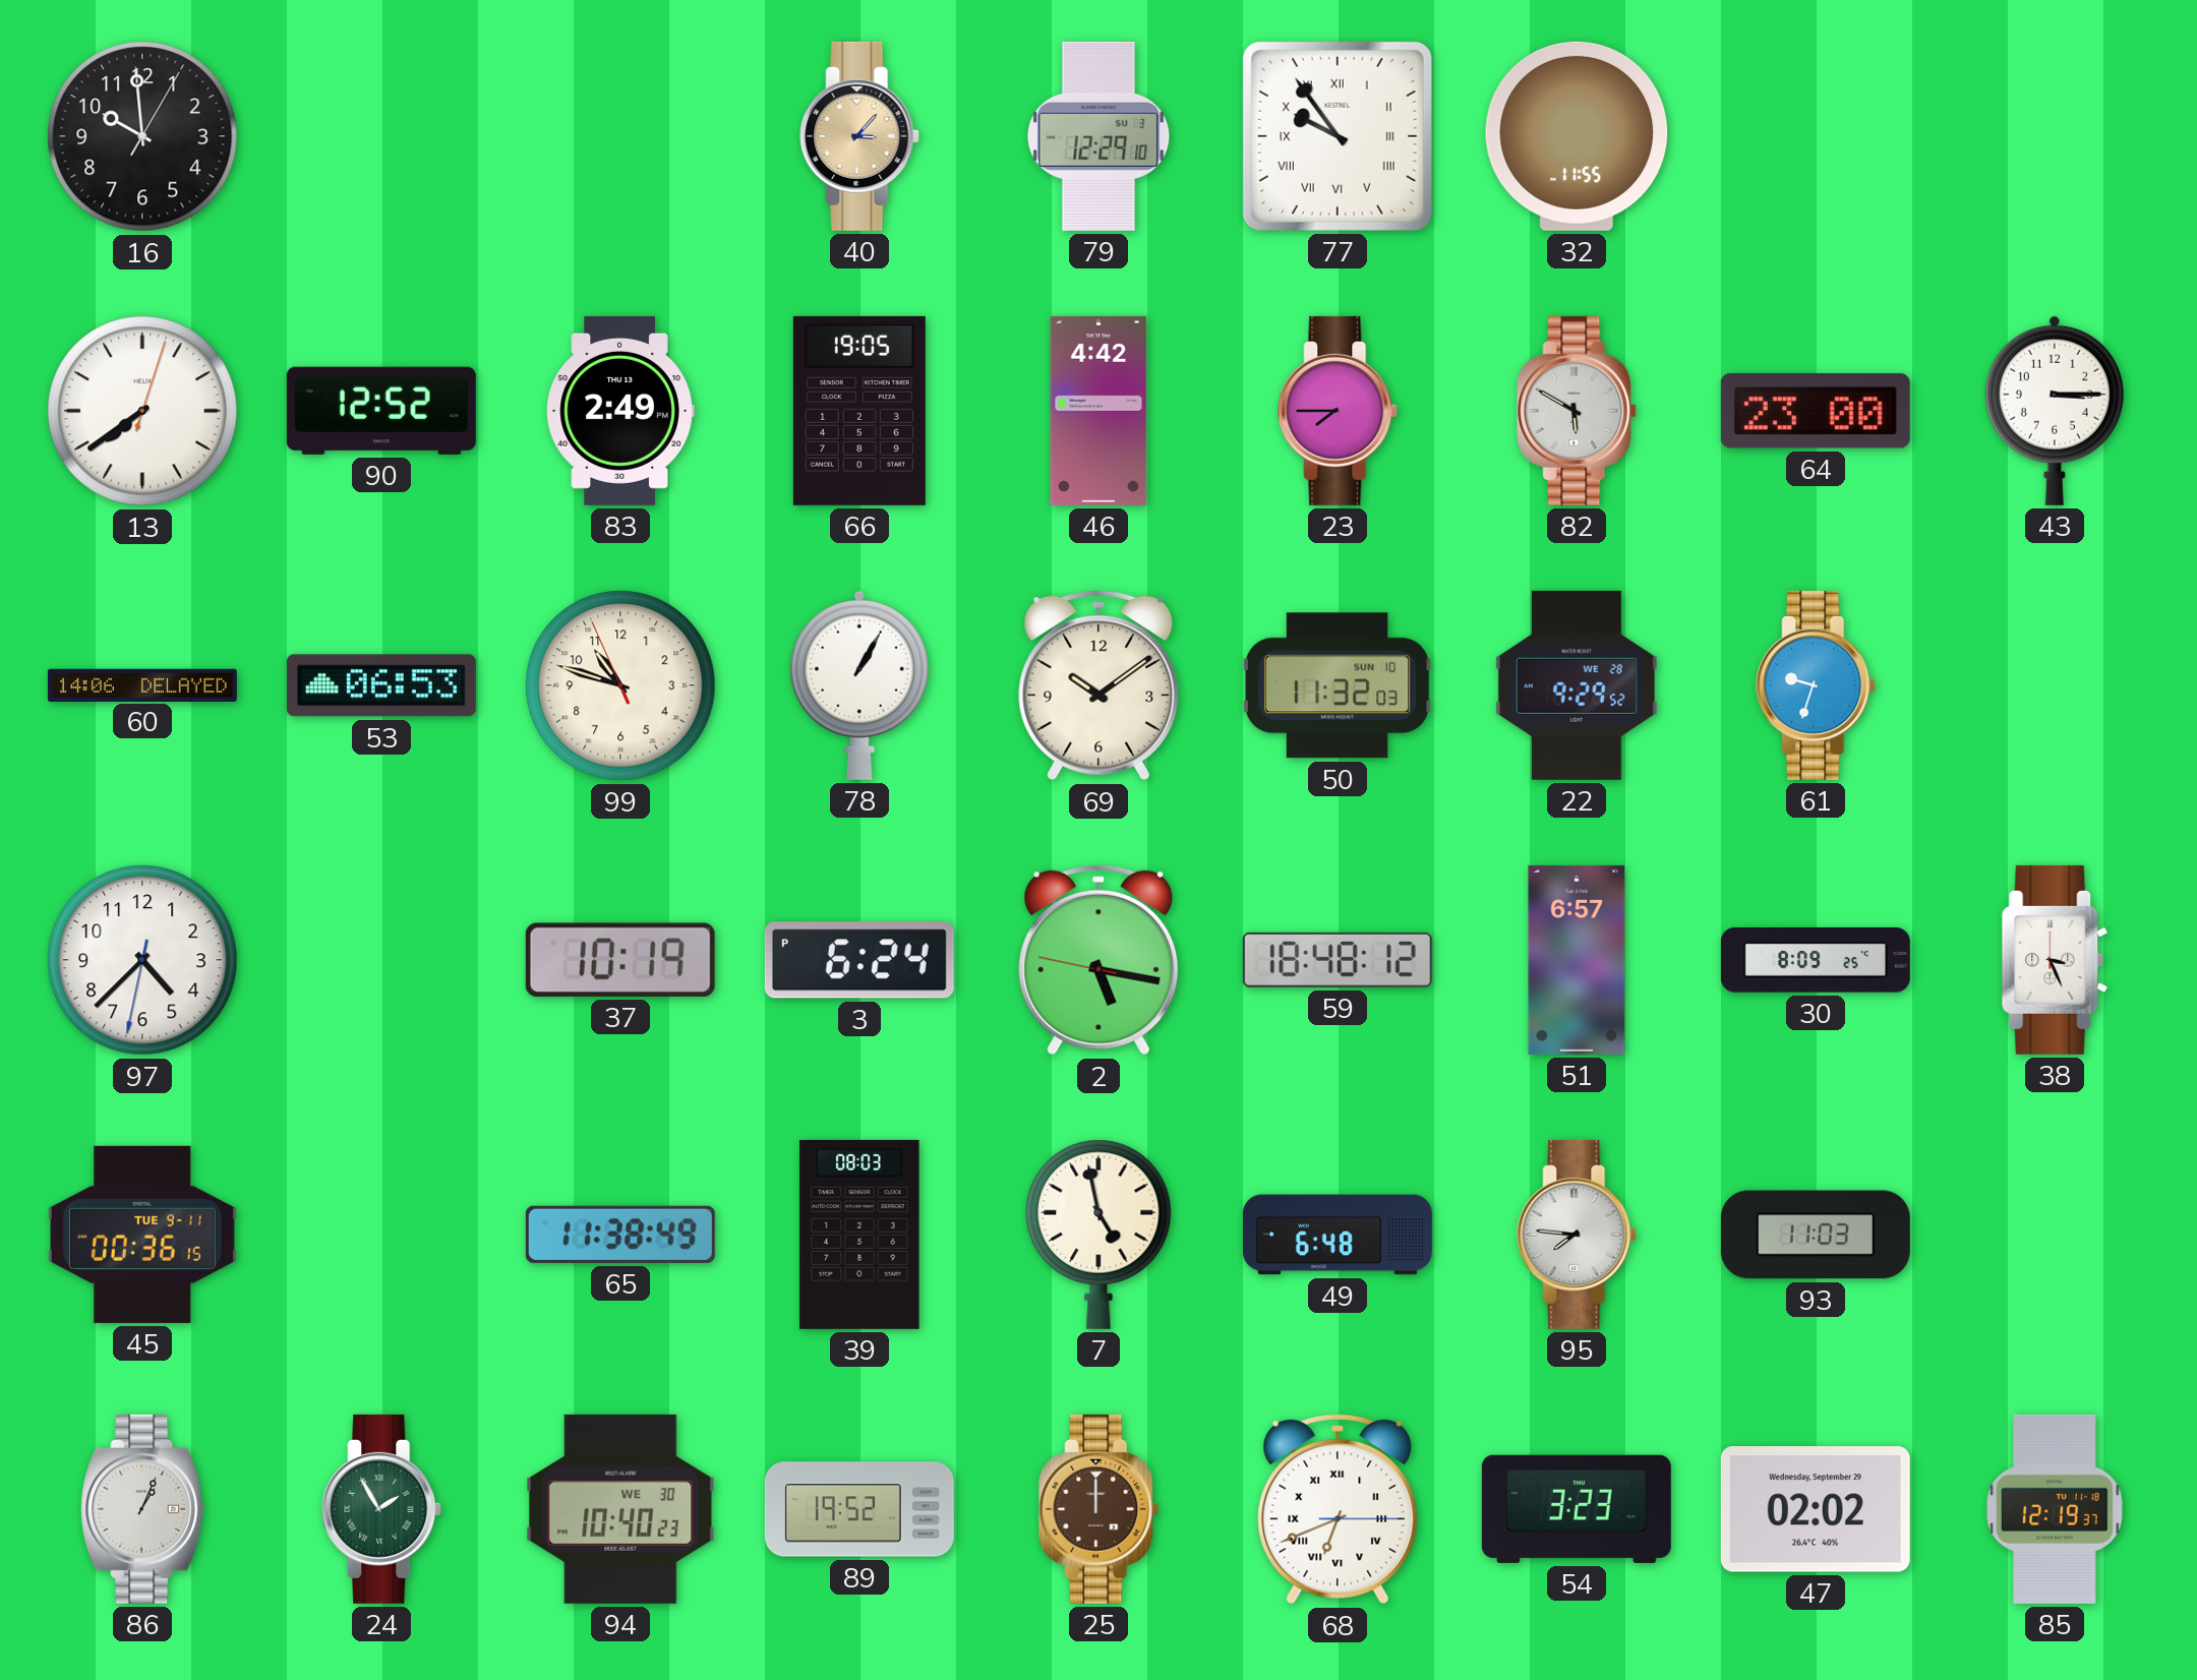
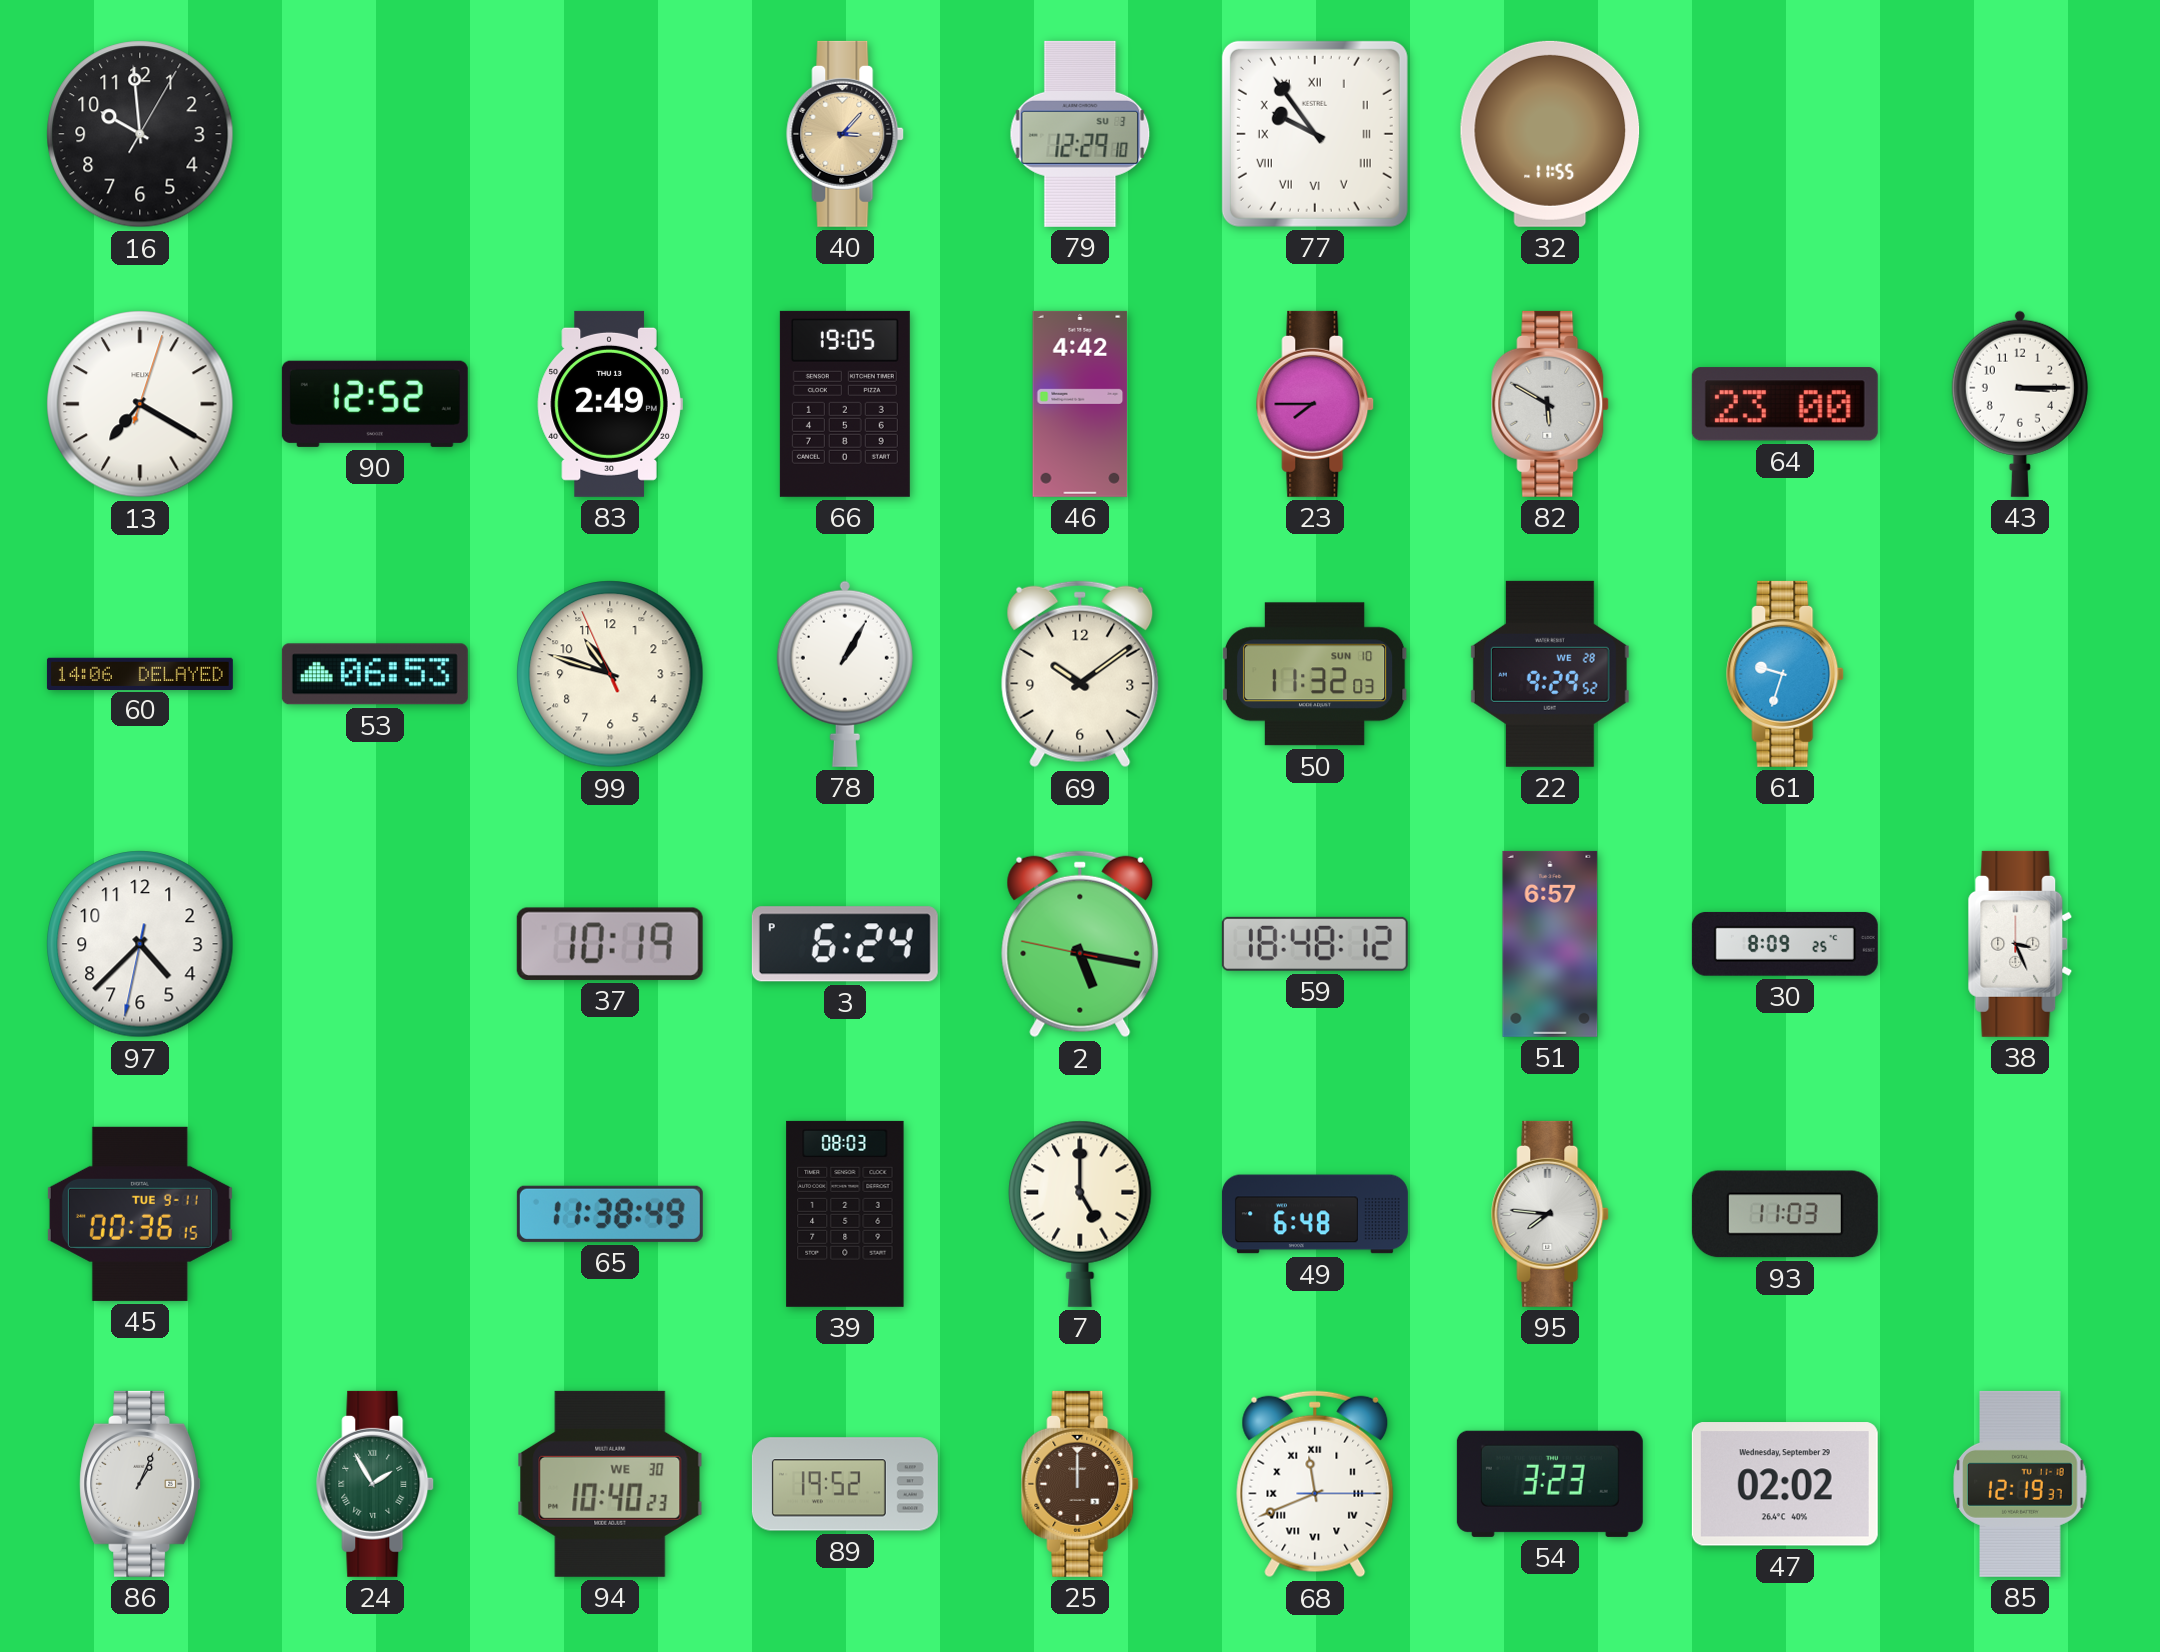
13: 7:39 -> 7:20 (140, 404)
7: 4:58 -> 5:00 (1080, 1214)
68: 6:41 -> 11:41 (1315, 1484)
